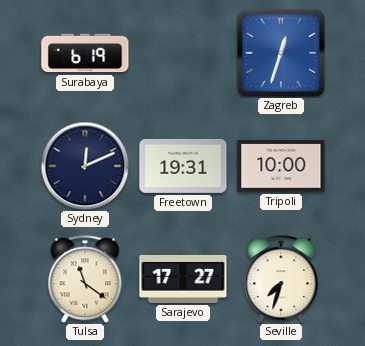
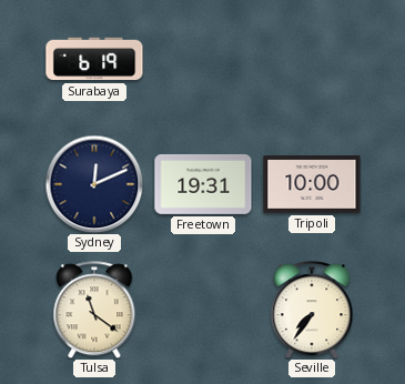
Zagreb: 12:33 -> none (281, 53)
Sarajevo: 17:27 -> none (183, 279)
Seville: 7:33 -> 7:36 (312, 310)
